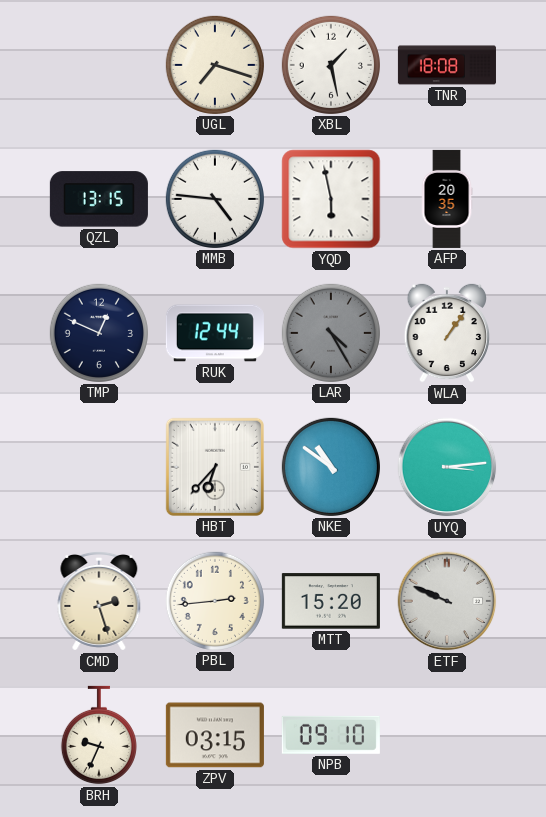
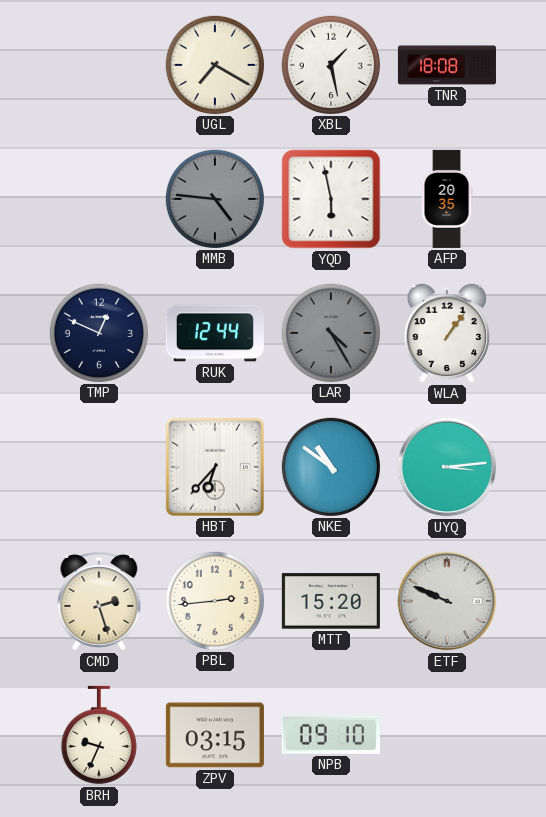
UGL: 7:18 -> 7:20 (215, 65)
QZL: 13:15 -> none (99, 199)
MMB dial: white -> grey (215, 199)
